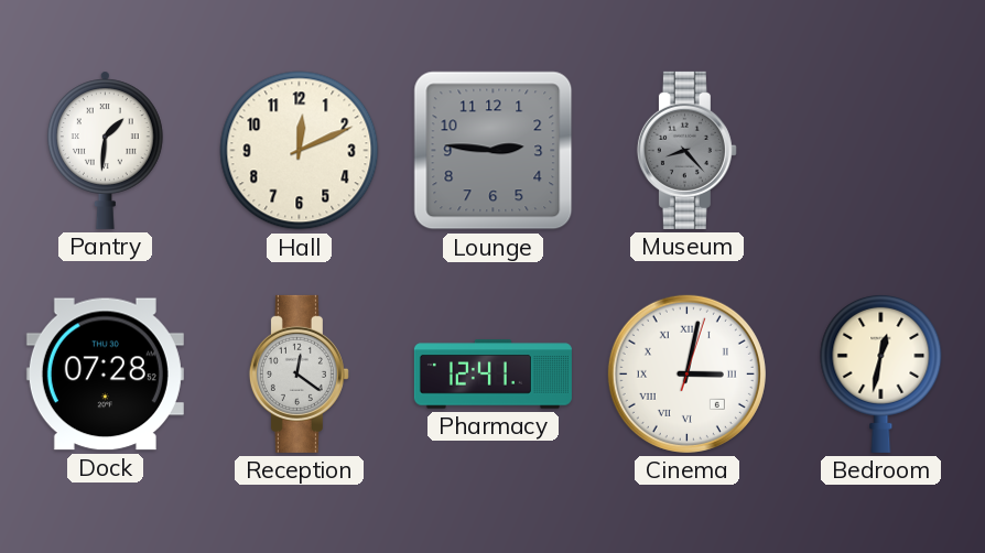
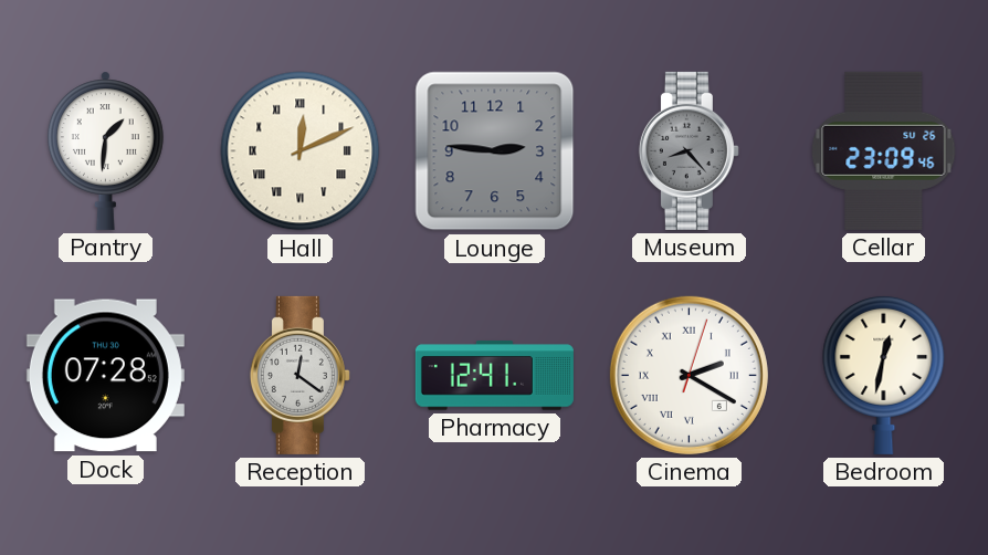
Hall numerals: Arabic -> Roman (301, 151)
Cellar: none -> 23:09 (884, 150)
Cinema: 3:02 -> 2:20 (689, 375)
